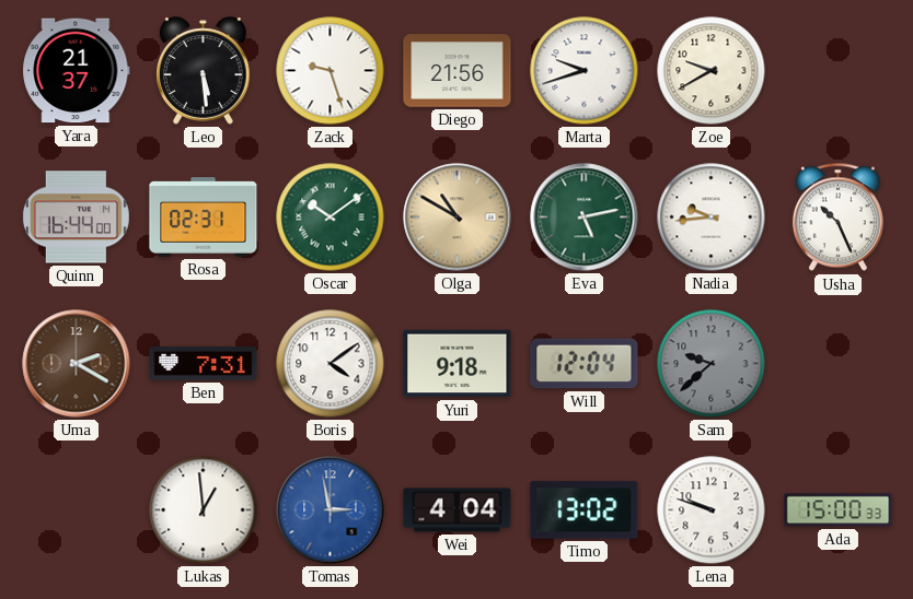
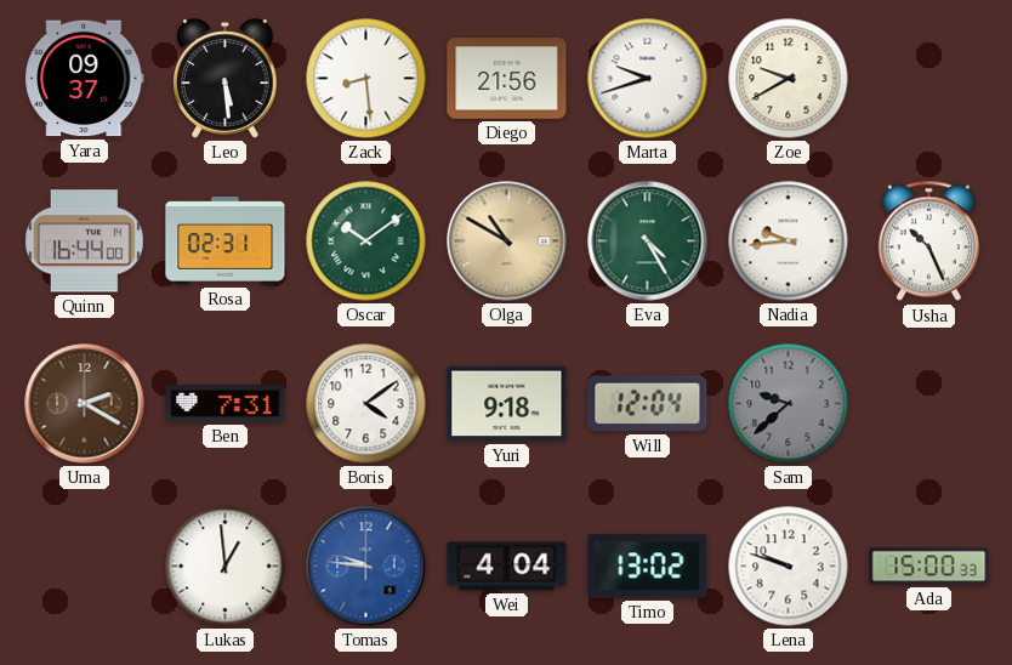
Yara: 21:37 -> 09:37 (85, 79)
Zack: 9:27 -> 8:29 (366, 79)
Eva: 5:13 -> 4:25 (648, 241)
Tomas: 2:58 -> 9:46 (366, 567)
